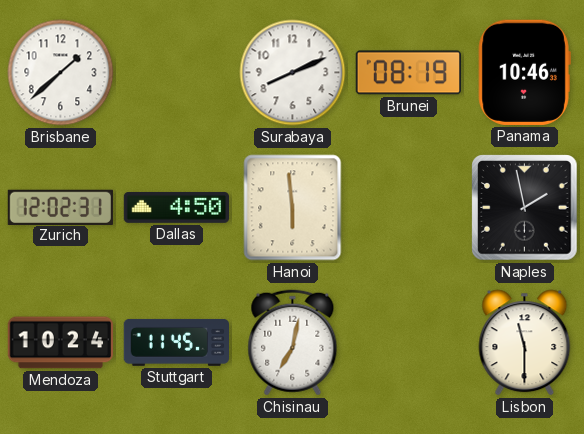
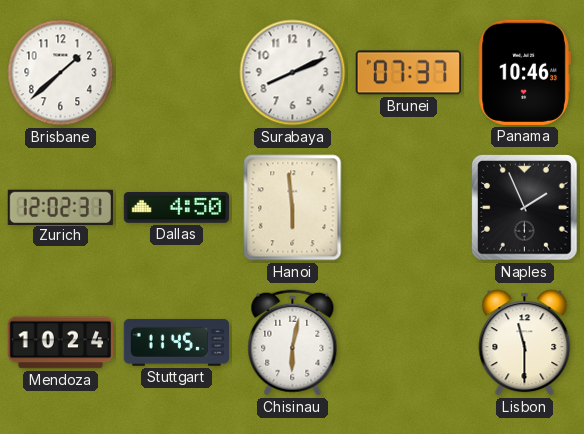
Brunei: 08:19 -> 07:37 (408, 73)
Naples: 1:58 -> 1:56 (525, 208)
Chisinau: 7:02 -> 6:02 (293, 343)
